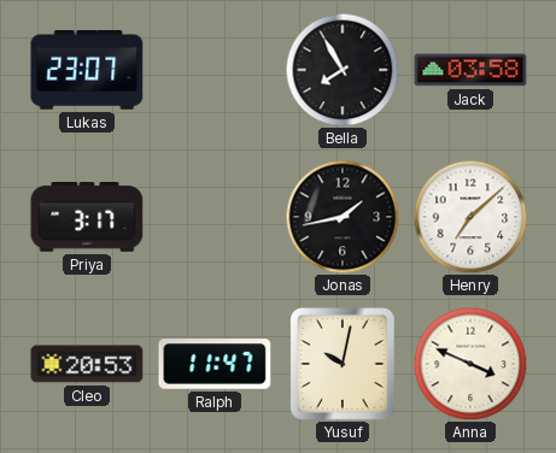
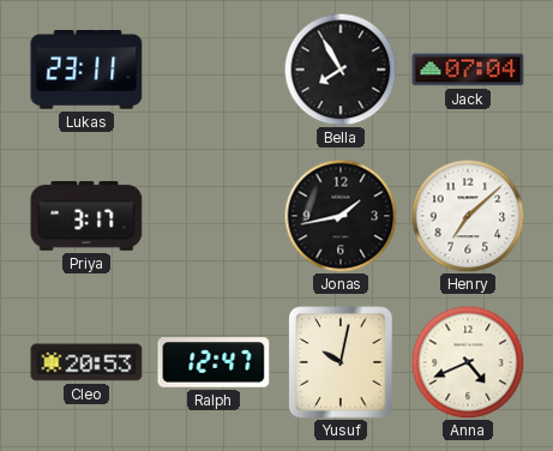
Lukas: 23:07 -> 23:11 (86, 71)
Jack: 03:58 -> 07:04 (468, 70)
Ralph: 11:47 -> 12:47 (214, 362)
Anna: 3:49 -> 4:41 (468, 362)
